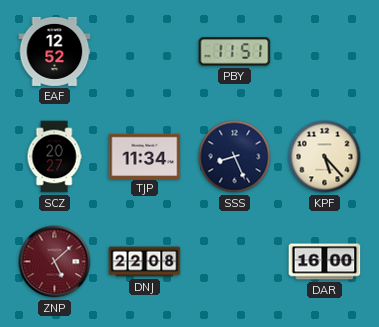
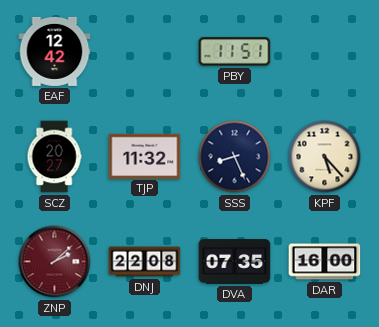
EAF: 12:52 -> 12:42 (55, 51)
TJP: 11:34 -> 11:32 (145, 156)
ZNP: 5:08 -> 2:08 (55, 262)
DVA: none -> 07:35 (235, 262)
